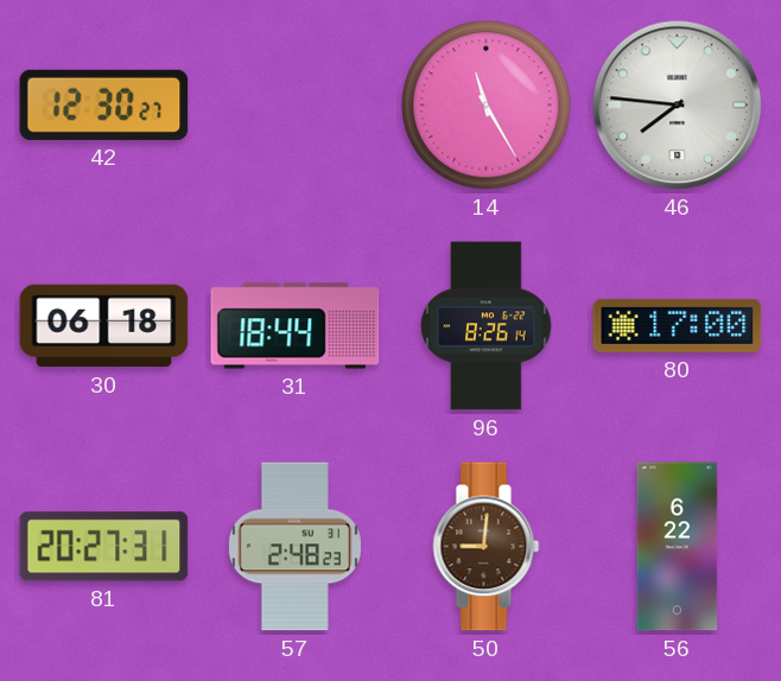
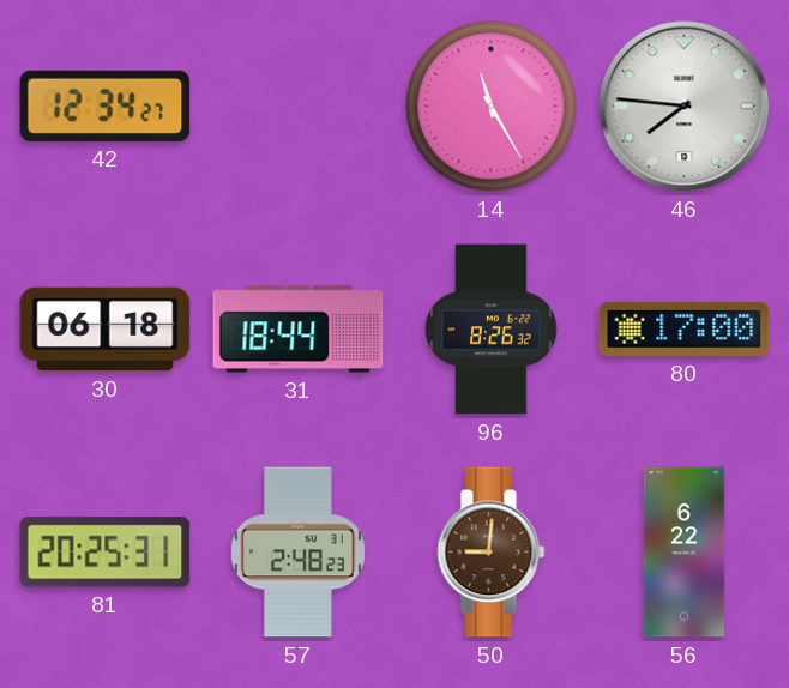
42: 12:30 -> 12:34 (106, 105)
96: 8:26:14 -> 8:26:32 (492, 330)
81: 20:27 -> 20:25 (106, 553)
